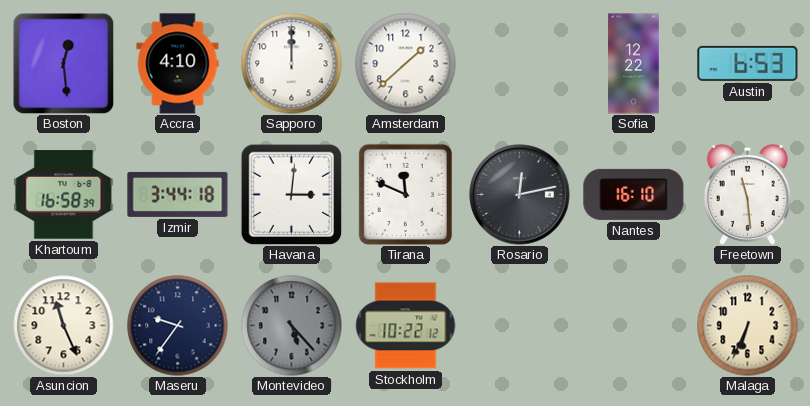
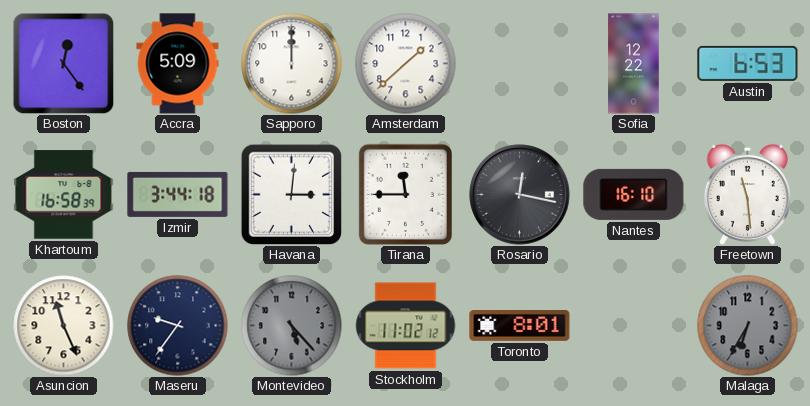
Boston: 12:29 -> 12:24 (63, 63)
Accra: 4:10 -> 5:09 (178, 64)
Tirana: 11:49 -> 11:45 (405, 194)
Rosario: 12:13 -> 12:17 (520, 195)
Stockholm: 10:22 -> 11:02 (405, 326)
Toronto: none -> 8:01 (520, 326)
Malaga: 6:34 -> 6:35 (748, 326)
Malaga dial: cream -> grey (748, 326)
